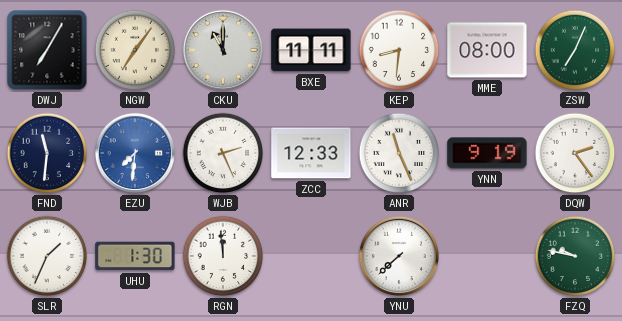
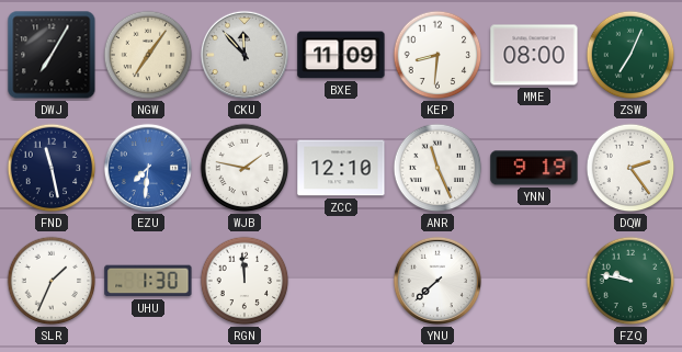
CKU: 11:00 -> 11:53 (245, 55)
BXE: 11:11 -> 11:09 (341, 55)
FND: 11:31 -> 11:28 (52, 168)
WJB: 2:26 -> 1:47 (245, 168)
ZCC: 12:33 -> 12:10 (341, 168)
